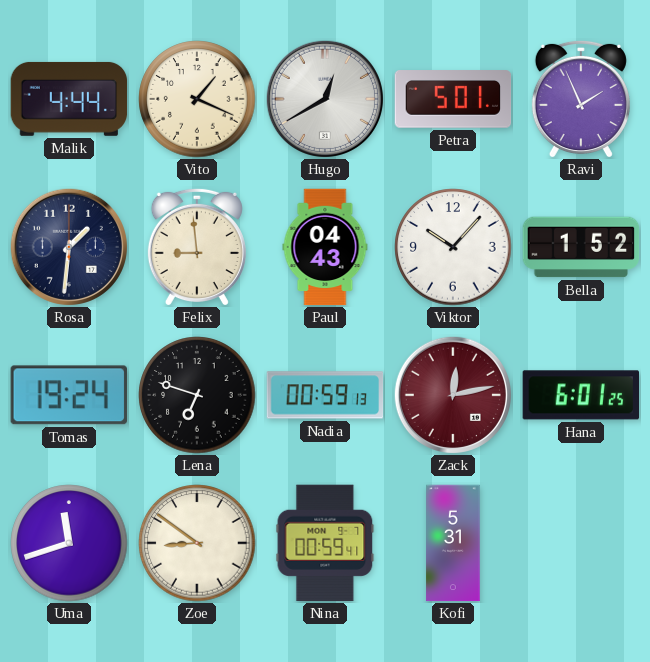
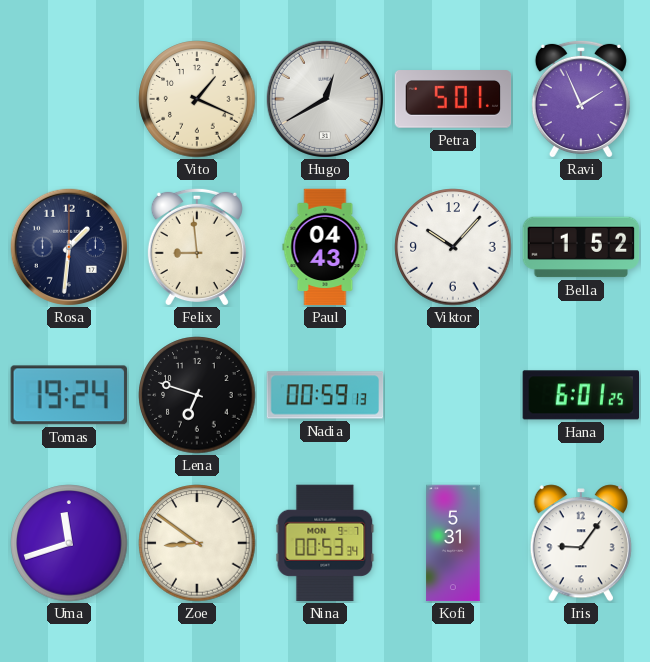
Malik: 4:44 -> none (69, 99)
Zack: 12:13 -> none (453, 395)
Nina: 00:59 -> 00:53 (325, 543)
Iris: none -> 9:06 (581, 543)
